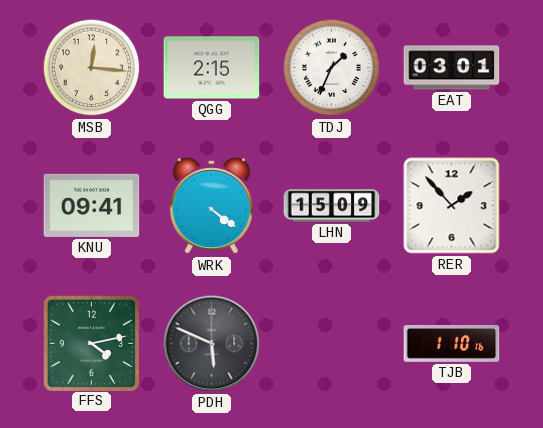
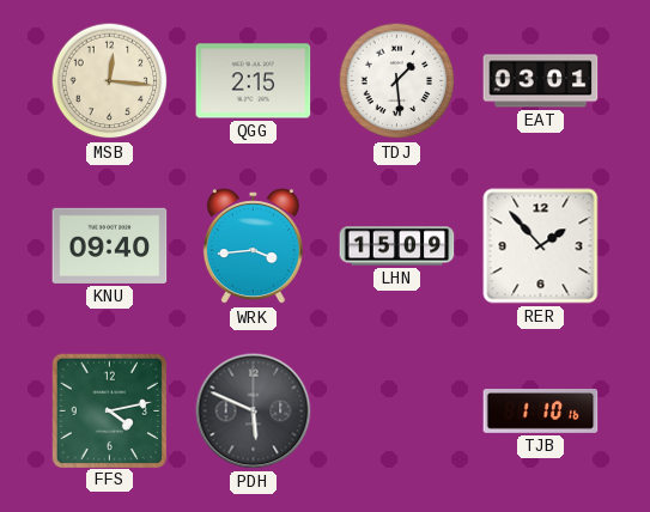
TDJ: 1:34 -> 1:29 (397, 81)
KNU: 09:41 -> 09:40 (110, 245)
WRK: 4:21 -> 3:44 (253, 246)
